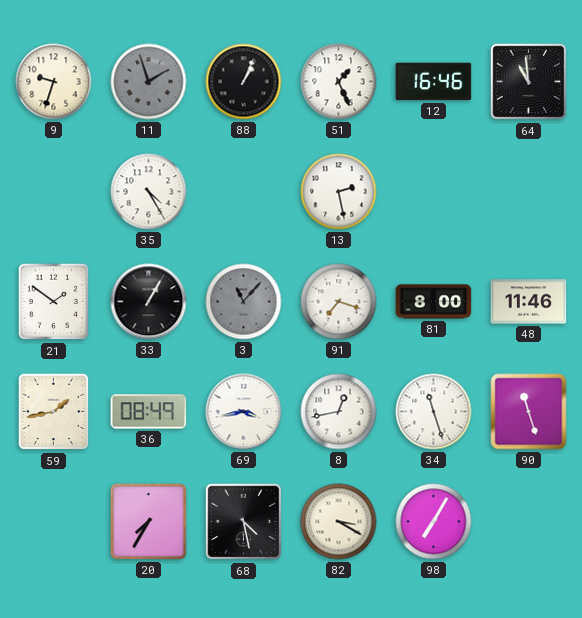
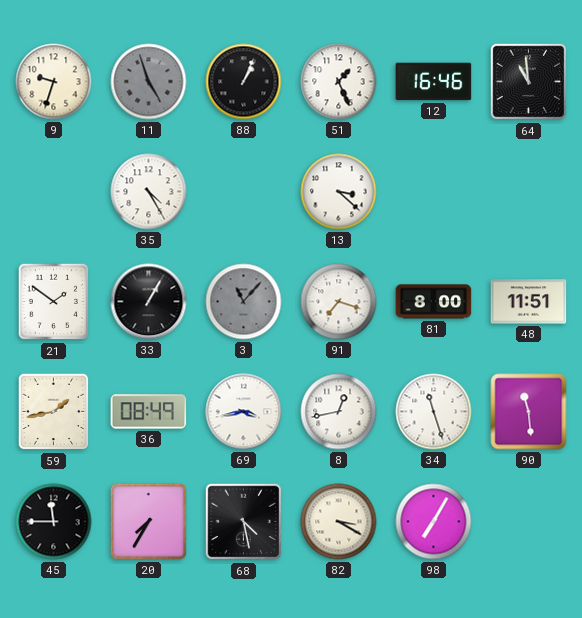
11: 1:57 -> 4:57 (149, 82)
13: 2:28 -> 3:22 (339, 192)
48: 11:46 -> 11:51 (529, 302)
90: 11:27 -> 11:29 (529, 412)
45: none -> 11:45 (54, 522)
